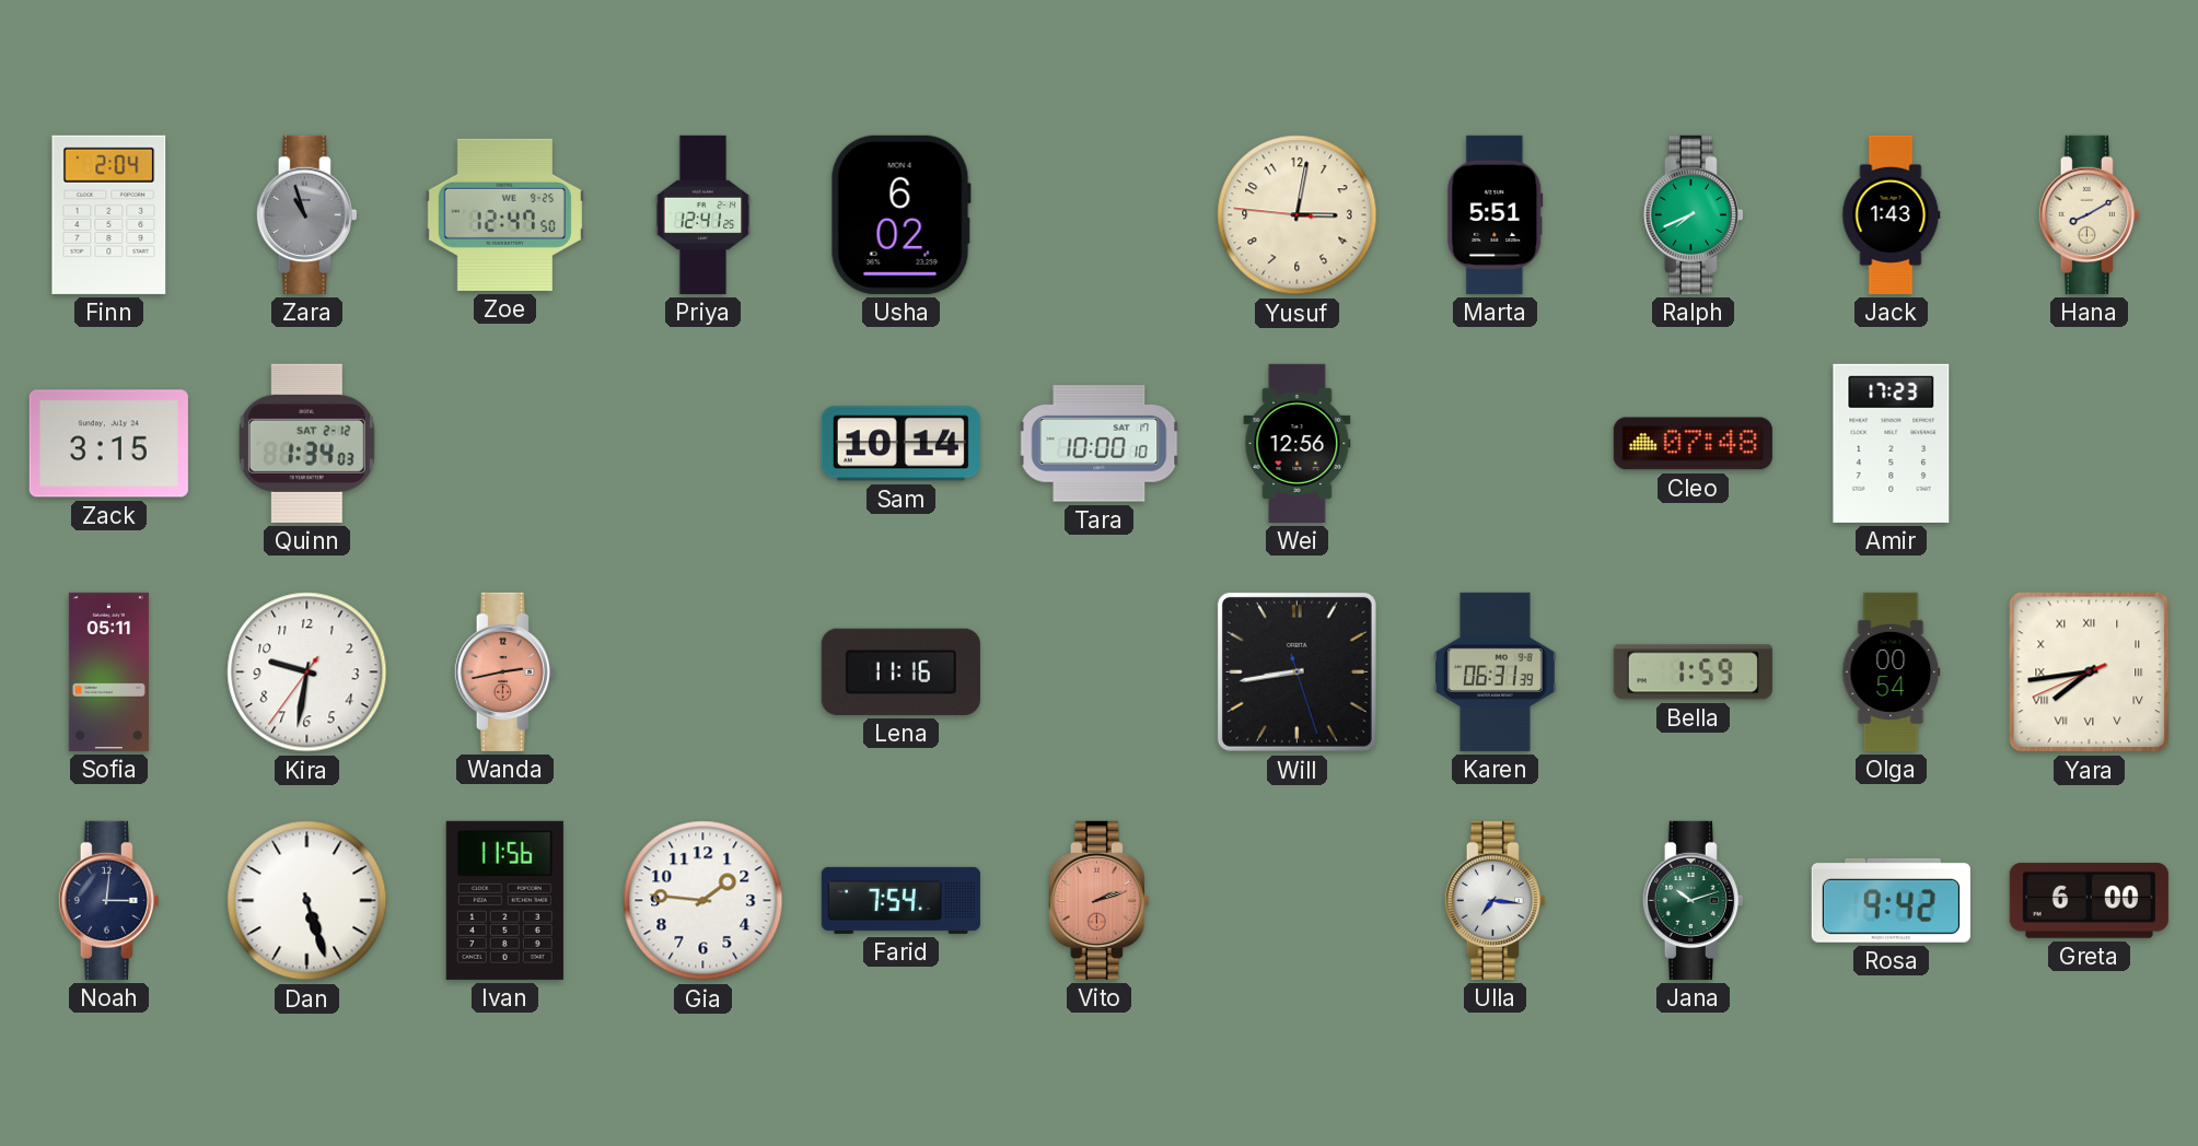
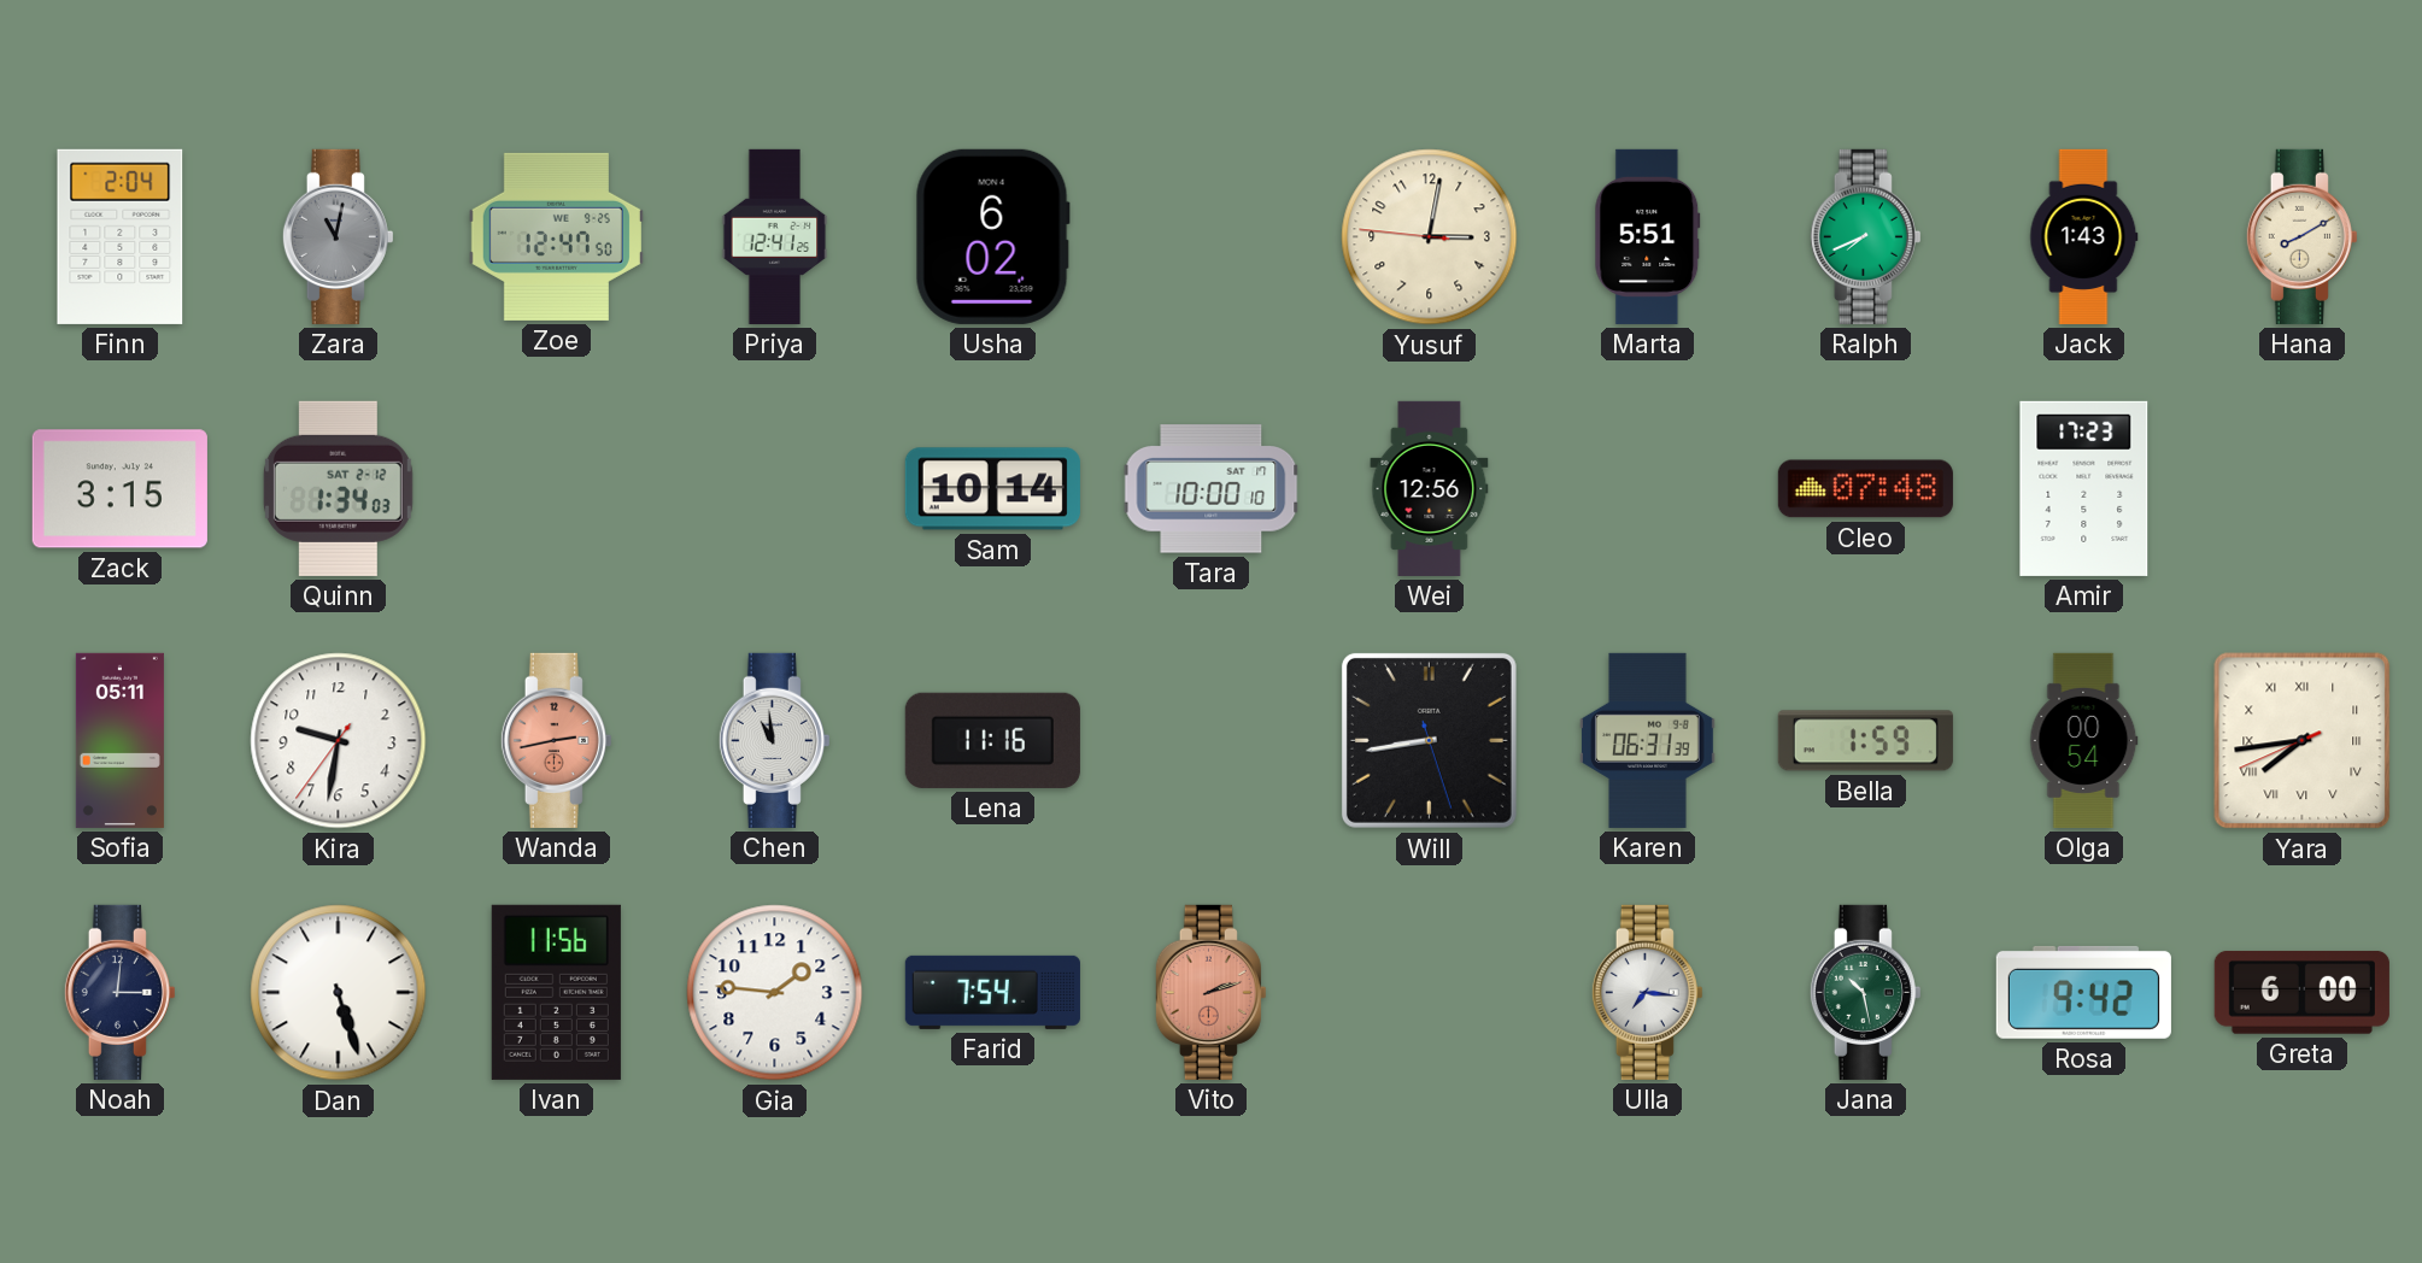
Zara: 10:57 -> 11:02 (338, 236)
Chen: none -> 10:59 (774, 740)
Jana: 10:12 -> 10:28 (1865, 992)
